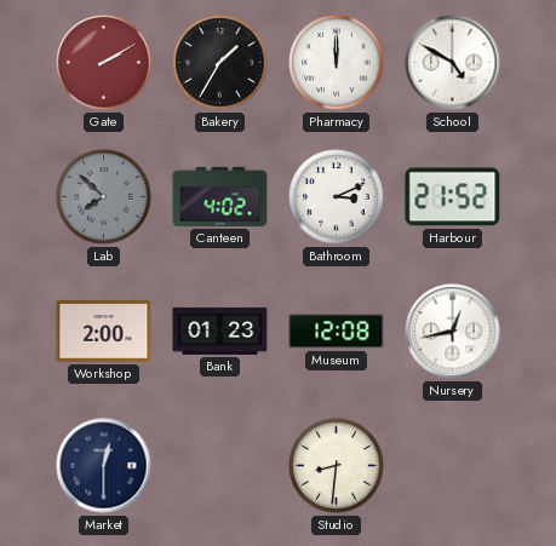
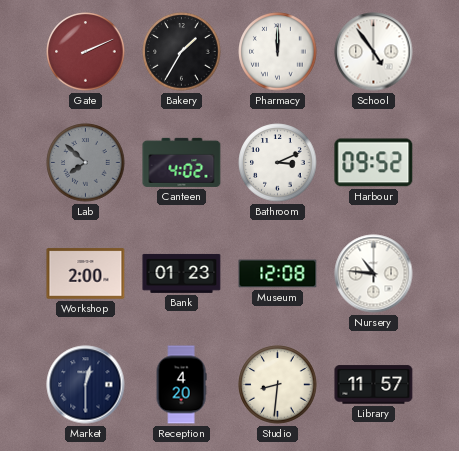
Gate: 2:10 -> 2:11 (86, 52)
School: 4:50 -> 4:54 (374, 52)
Harbour: 21:52 -> 09:52 (374, 163)
Nursery: 12:43 -> 10:46 (374, 274)
Reception: none -> 4:20 (181, 385)
Library: none -> 11:57 (374, 385)
